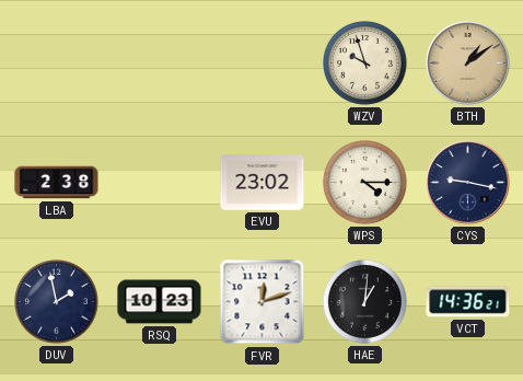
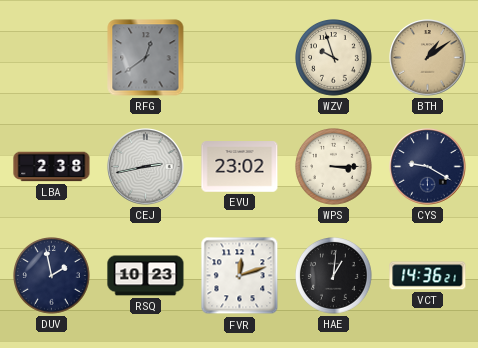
RFG: none -> 12:39 (146, 58)
CEJ: none -> 2:43 (146, 167)
WPS: 4:15 -> 3:15 (334, 167)
CYS: 9:17 -> 9:20 (428, 167)
